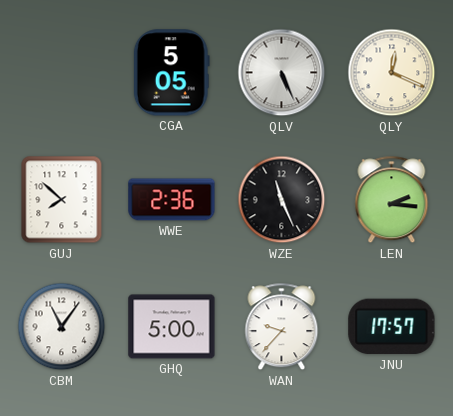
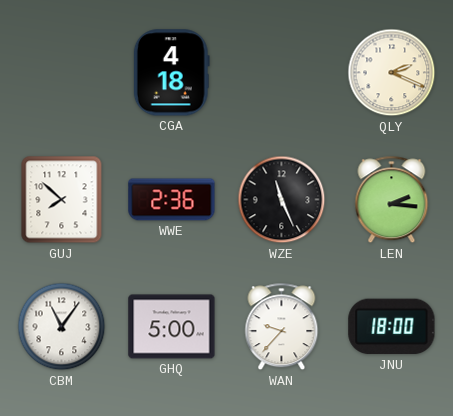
CGA: 5:05 -> 4:18 (171, 73)
QLV: 5:26 -> none (282, 73)
QLY: 12:19 -> 2:19 (392, 73)
JNU: 17:57 -> 18:00 (392, 327)
